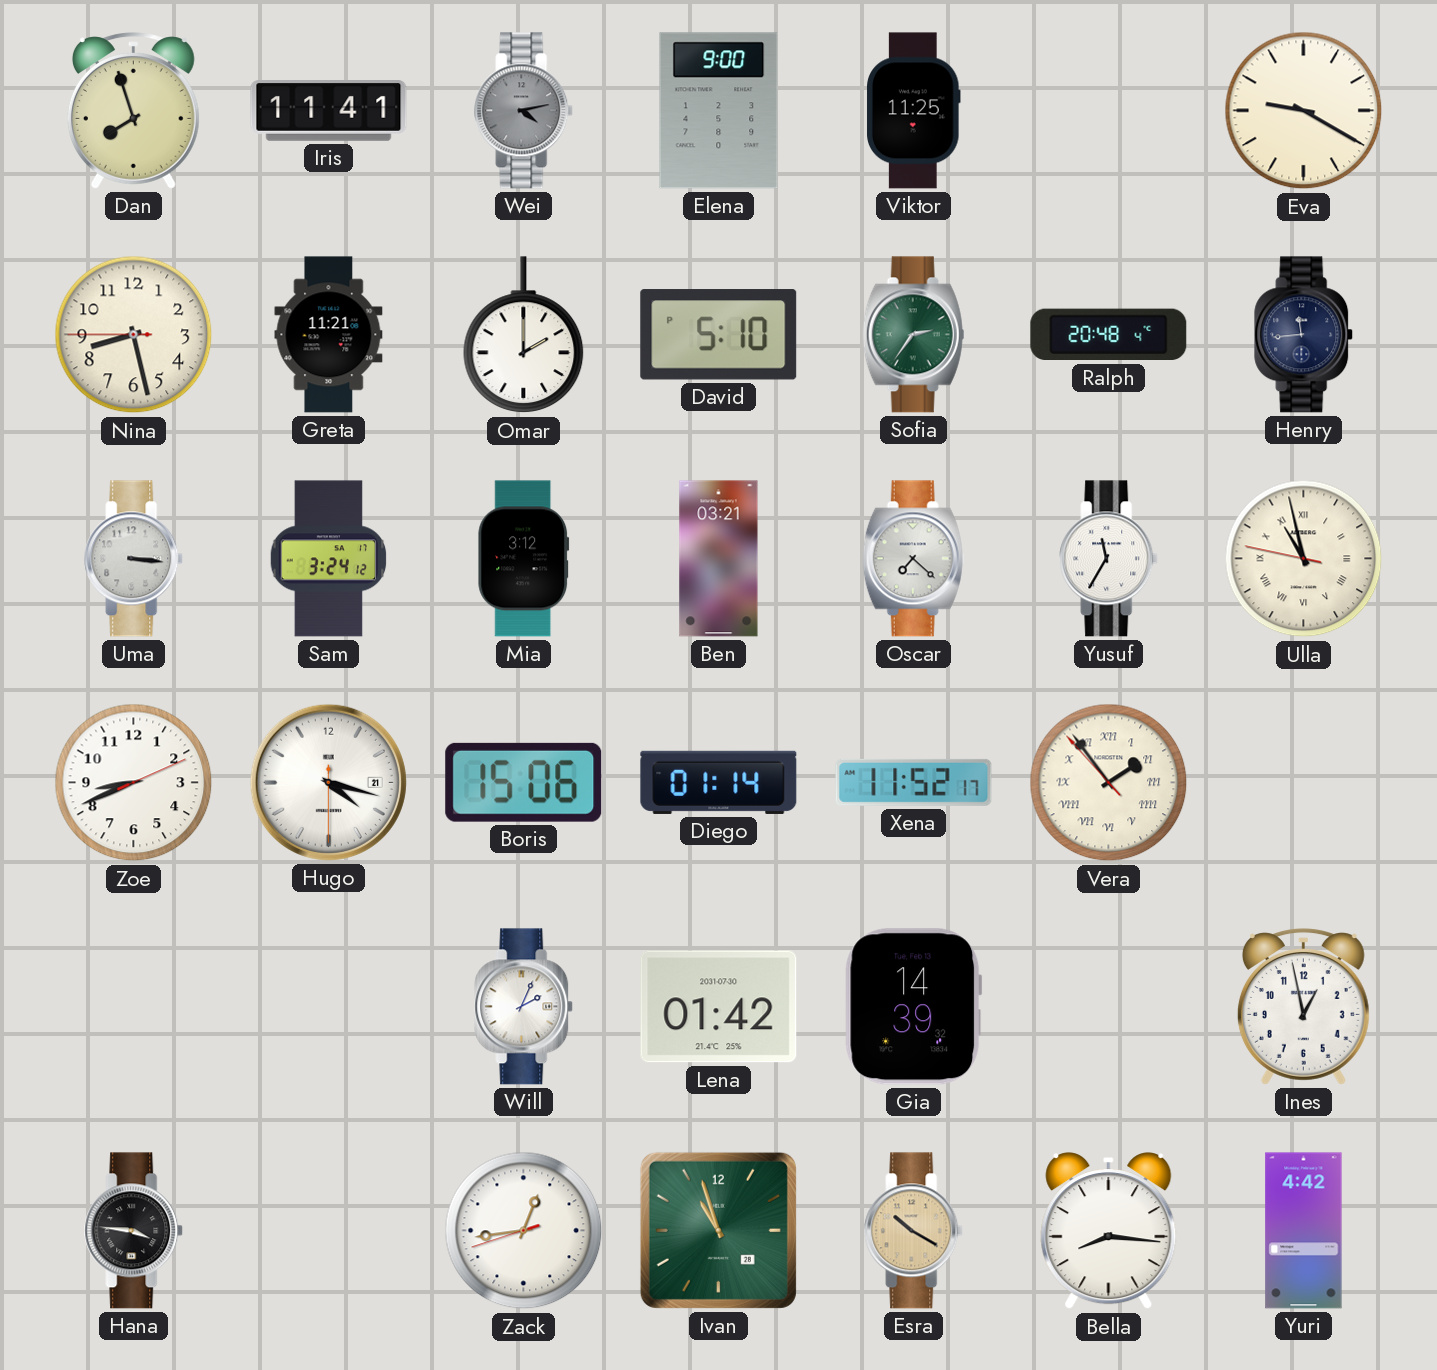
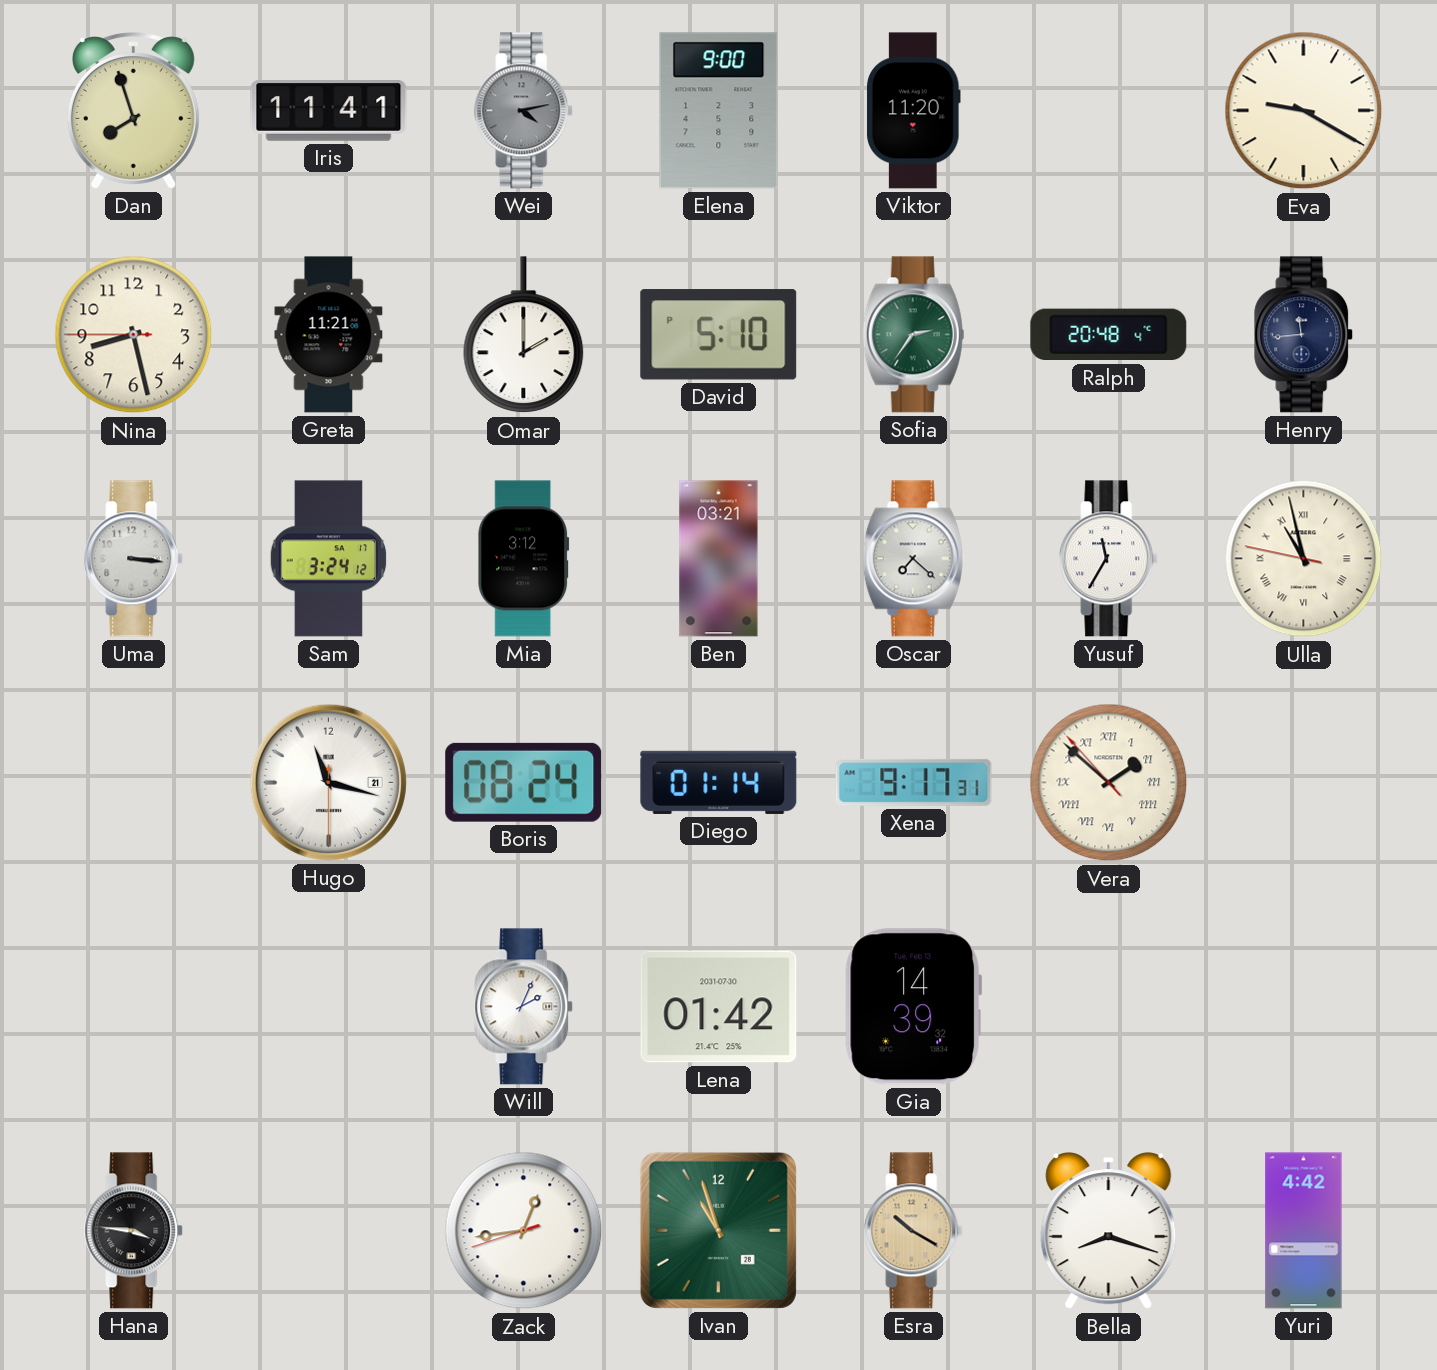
Viktor: 11:25 -> 11:20 (914, 111)
Zoe: 8:41 -> none (134, 783)
Hugo: 4:17 -> 11:17 (328, 782)
Boris: 15:06 -> 08:24 (524, 782)
Xena: 11:52 -> 9:17 (914, 782)
Vera: 1:53 -> 1:51 (1109, 783)
Ines: 12:58 -> none (1303, 1007)
Bella: 8:16 -> 8:18 (1109, 1231)
